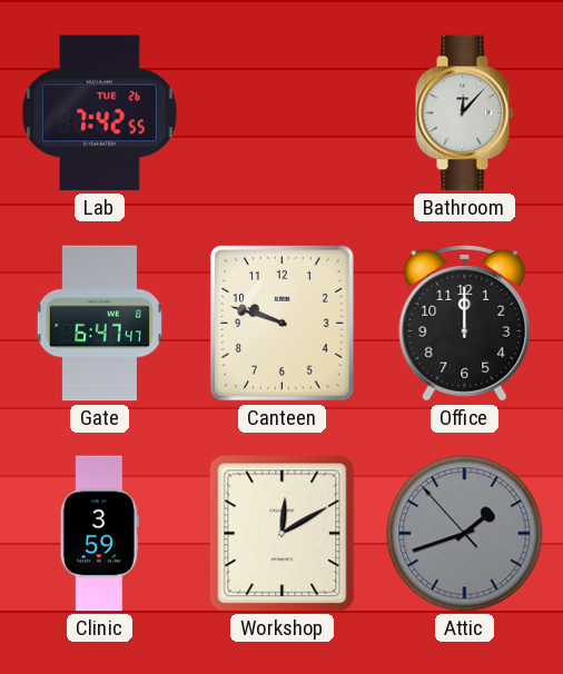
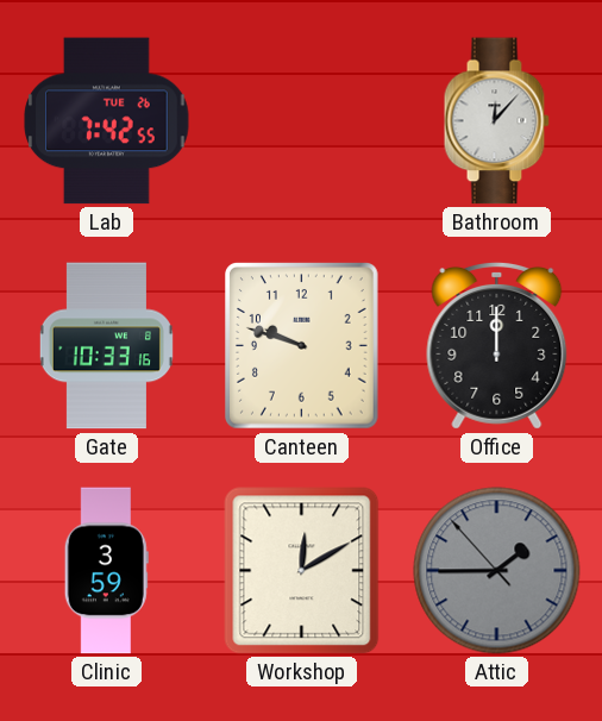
Gate: 6:47 -> 10:33 (106, 346)
Attic: 1:41 -> 1:44 (497, 571)
